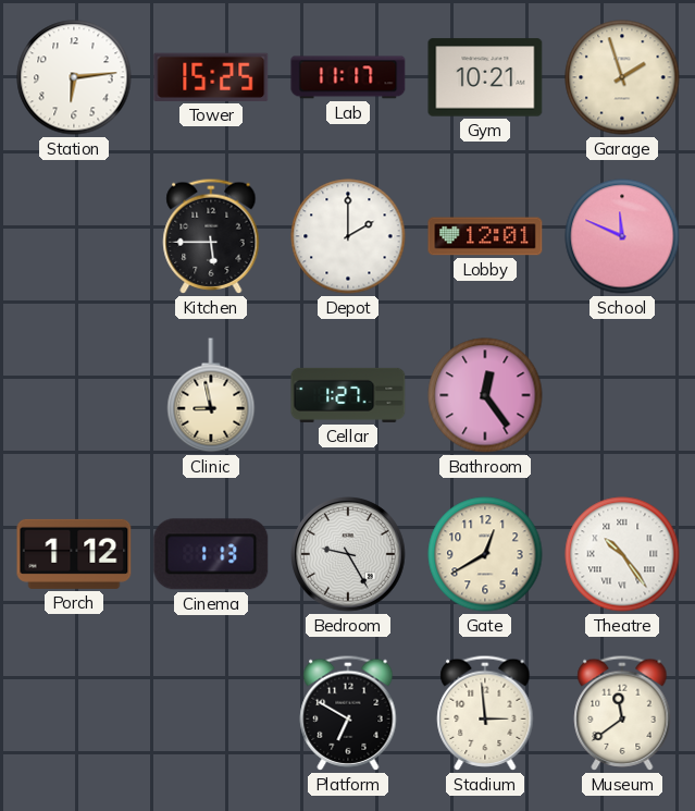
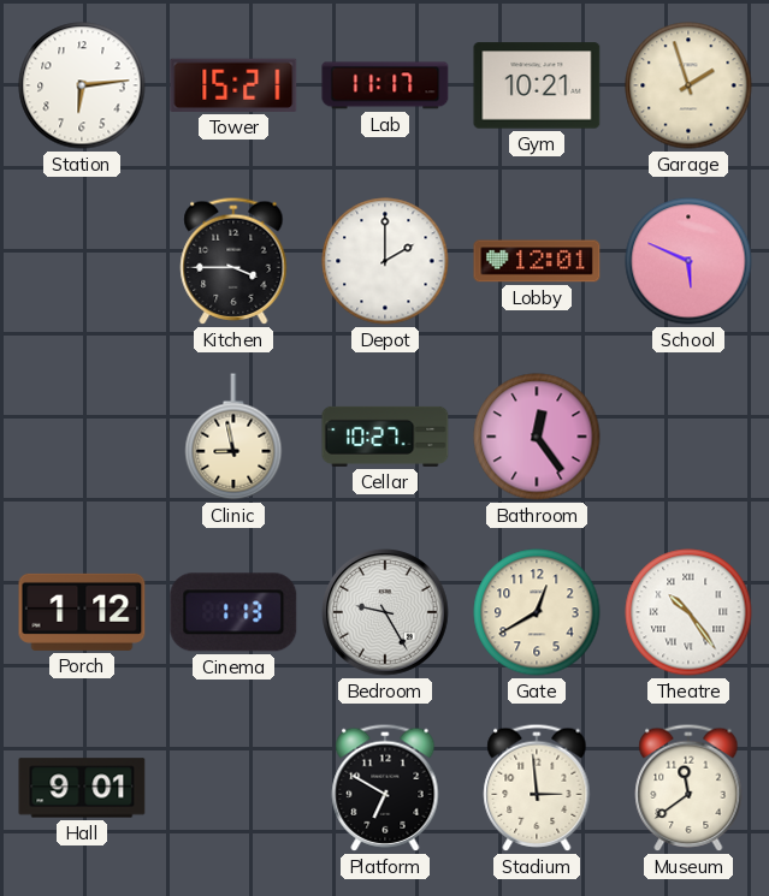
Tower: 15:25 -> 15:21 (233, 85)
Kitchen: 5:45 -> 3:45 (233, 261)
School: 11:49 -> 5:49 (688, 261)
Cellar: 1:27 -> 10:27 (385, 437)
Hall: none -> 9:01 (82, 788)
